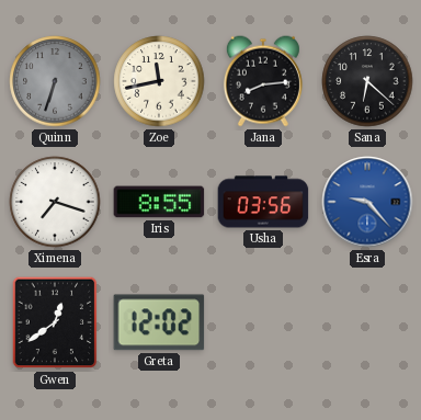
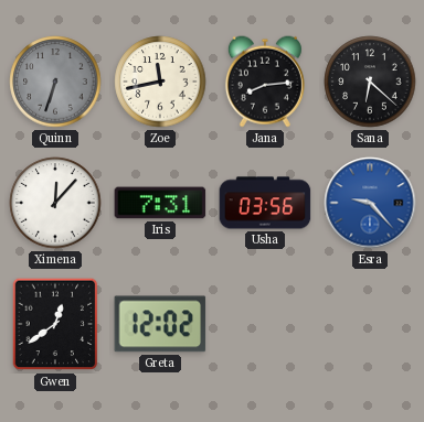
Ximena: 7:18 -> 12:07 (55, 203)
Iris: 8:55 -> 7:31 (160, 203)
